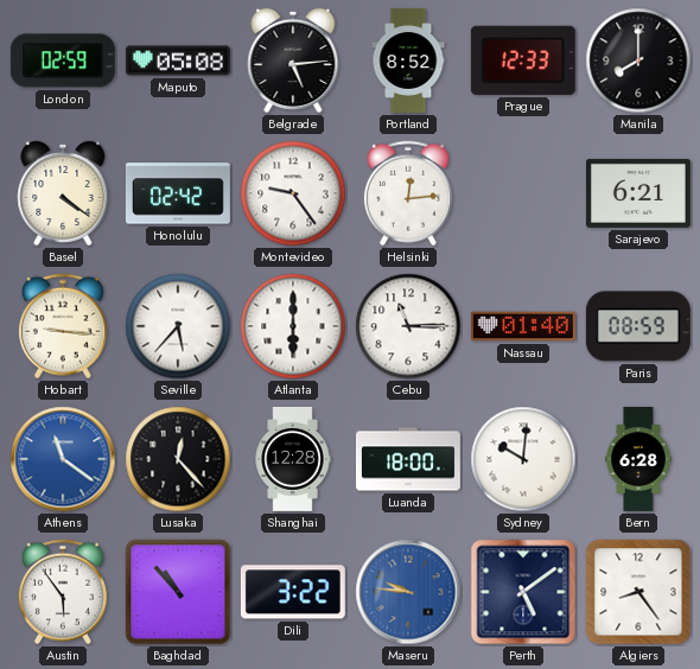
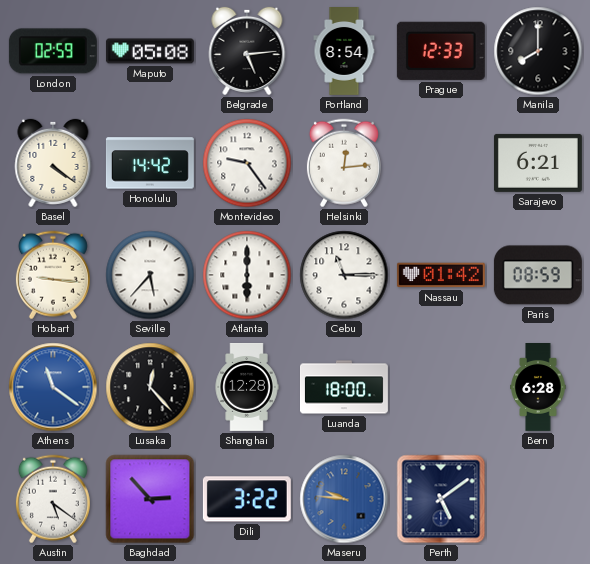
Portland: 8:52 -> 8:54 (344, 52)
Honolulu: 02:42 -> 14:42 (150, 163)
Nassau: 01:40 -> 01:42 (441, 275)
Sydney: 10:01 -> none (523, 459)
Austin: 5:54 -> 5:21 (53, 499)
Baghdad: 10:53 -> 2:53 (150, 499)
Algiers: 8:24 -> none (638, 592)
